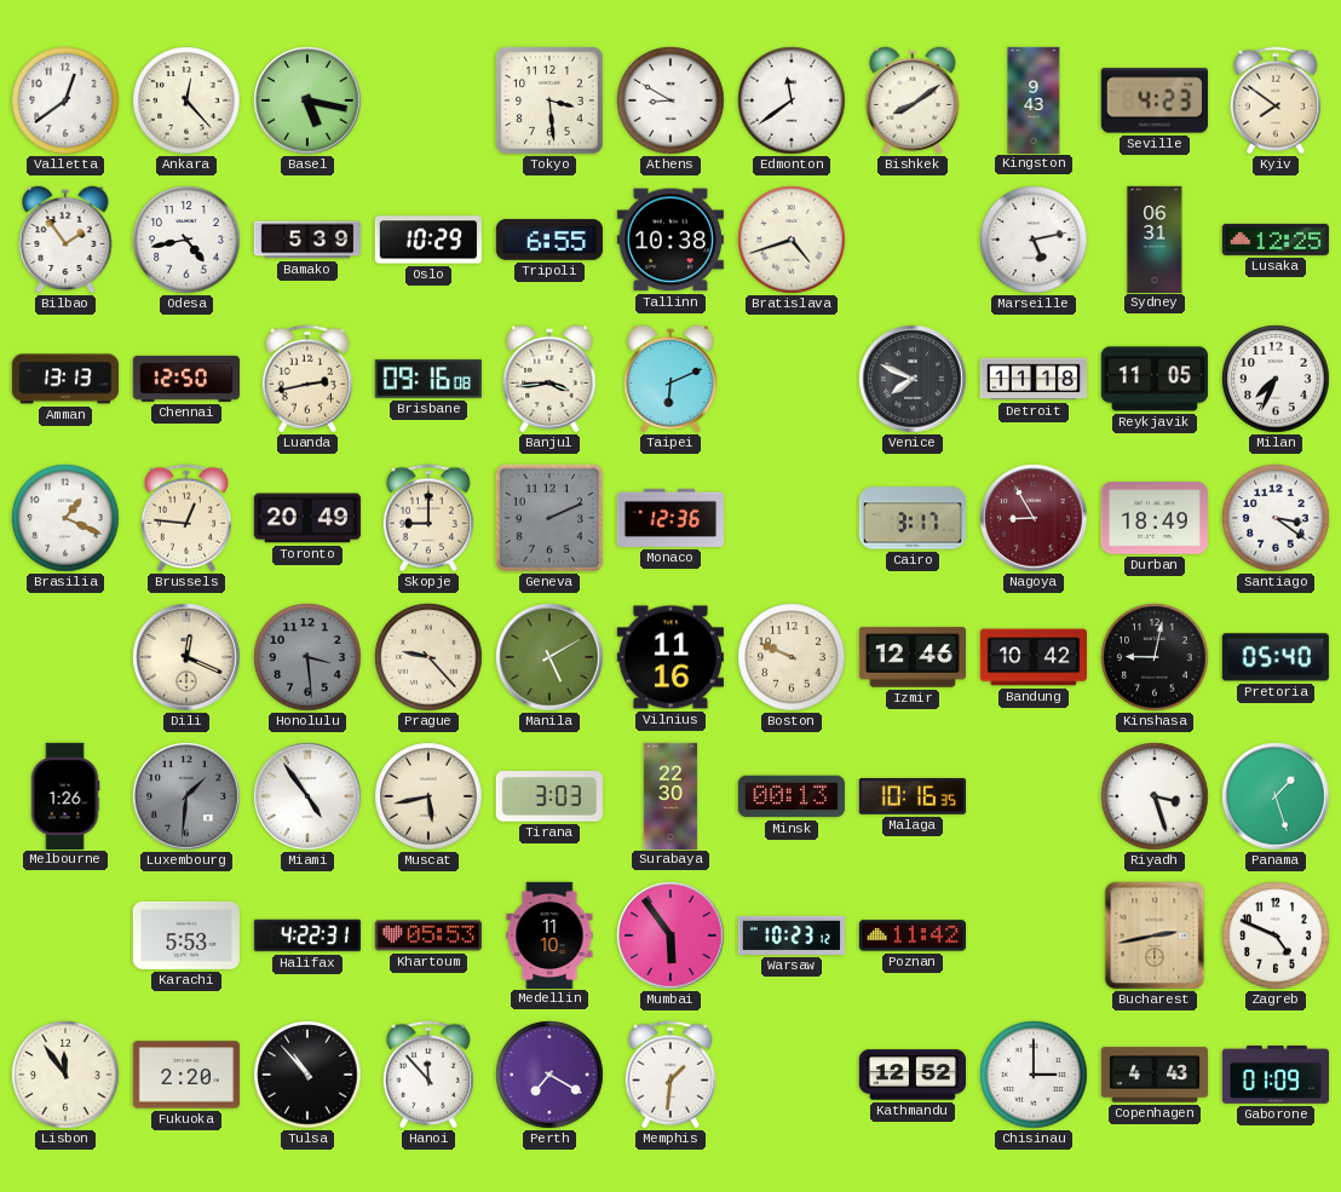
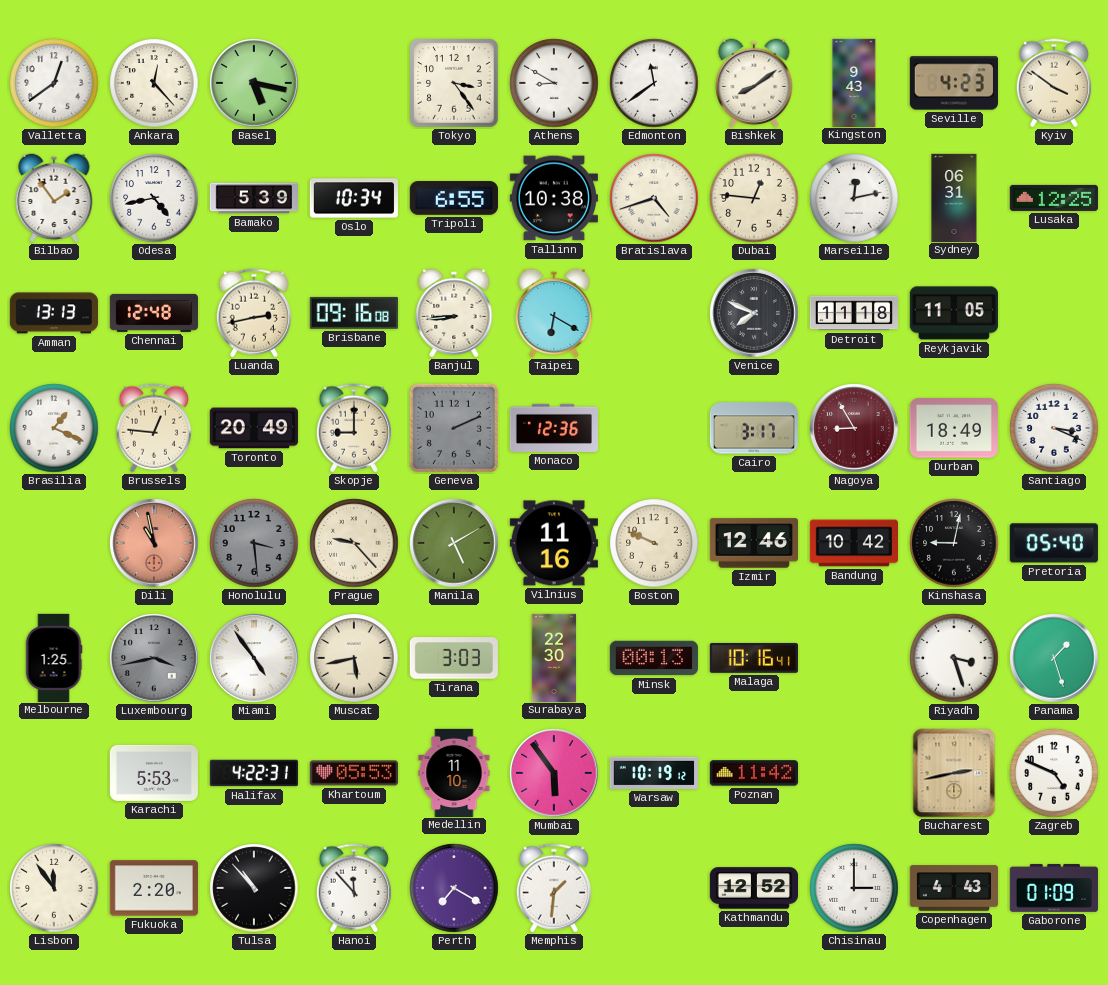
Tokyo: 3:29 -> 3:24 (454, 83)
Kyiv: 7:51 -> 3:51 (1054, 83)
Oslo: 10:29 -> 10:34 (353, 198)
Dubai: none -> 12:46 (754, 198)
Marseille: 5:13 -> 12:13 (854, 198)
Chennai: 12:50 -> 12:48 (154, 313)
Banjul: 3:44 -> 8:44 (454, 313)
Taipei: 6:11 -> 6:20 (554, 313)
Milan: 7:34 -> none (1276, 379)
Santiago: 3:21 -> 3:19 (1054, 428)
Dili: 12:19 -> 10:58 (154, 543)
Dili dial: cream -> salmon (154, 543)
Melbourne: 1:26 -> 1:25 (54, 657)
Luxembourg: 1:31 -> 3:43 (154, 658)
Malaga: 10:16:35 -> 10:16:41 (754, 658)
Warsaw: 10:23 -> 10:19 (653, 773)
